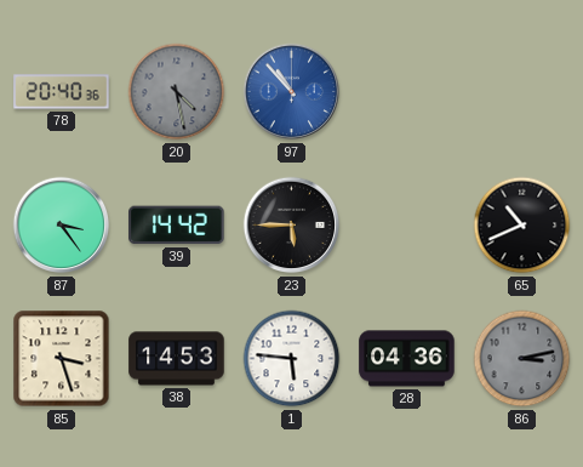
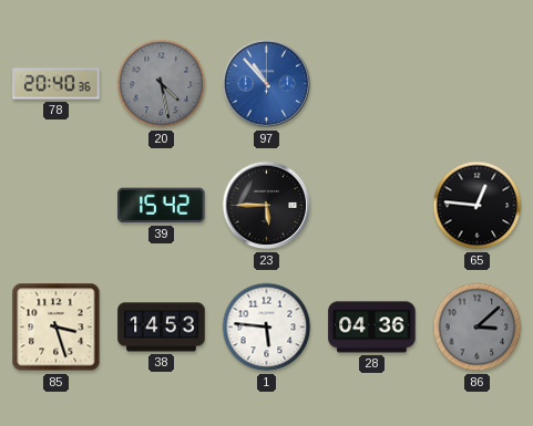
87: 3:24 -> none (62, 226)
39: 14:42 -> 15:42 (162, 206)
65: 10:41 -> 12:46 (478, 206)
86: 3:13 -> 3:08 (478, 328)
